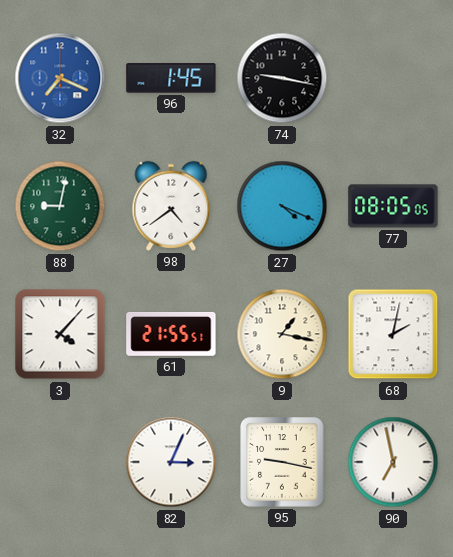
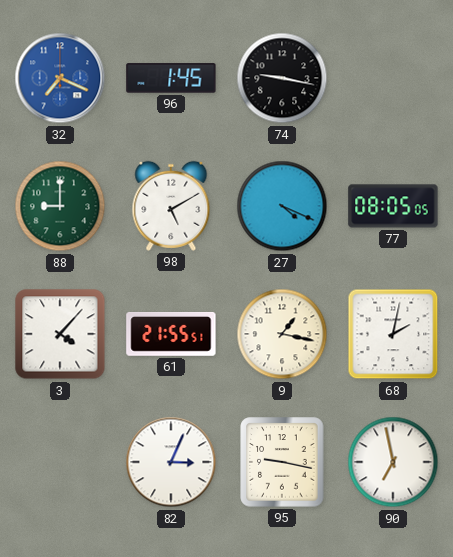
88: 9:02 -> 9:00 (60, 206)
98: 4:39 -> 5:10 (171, 206)
